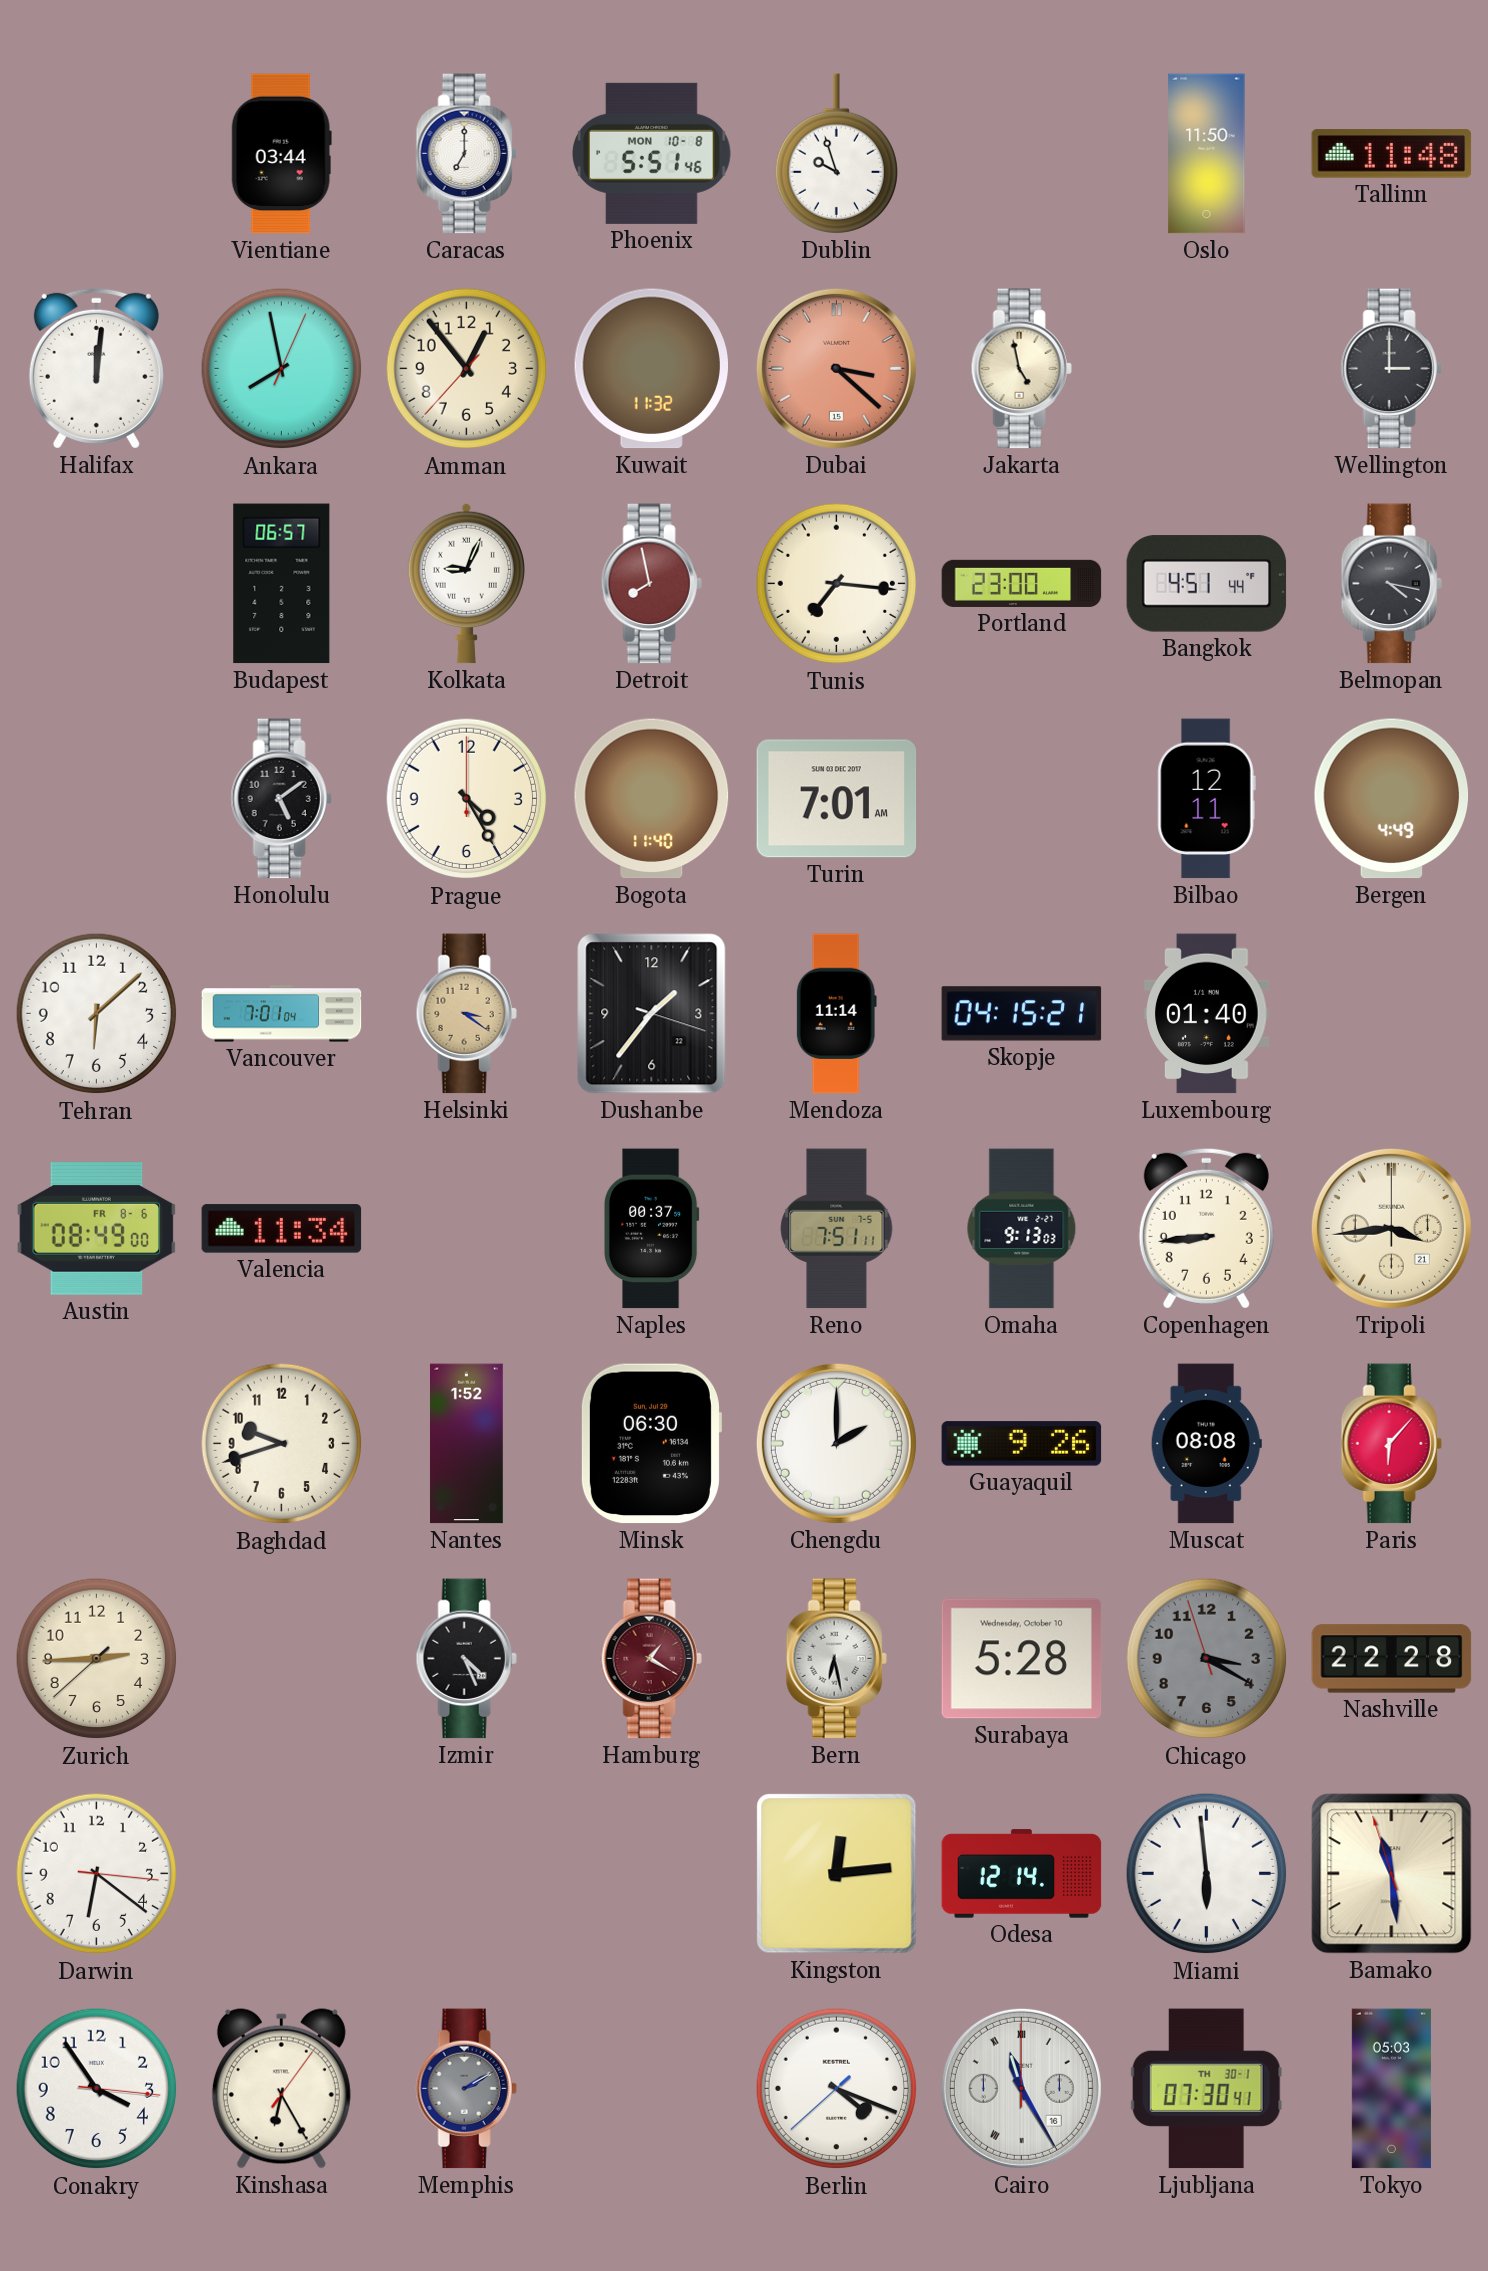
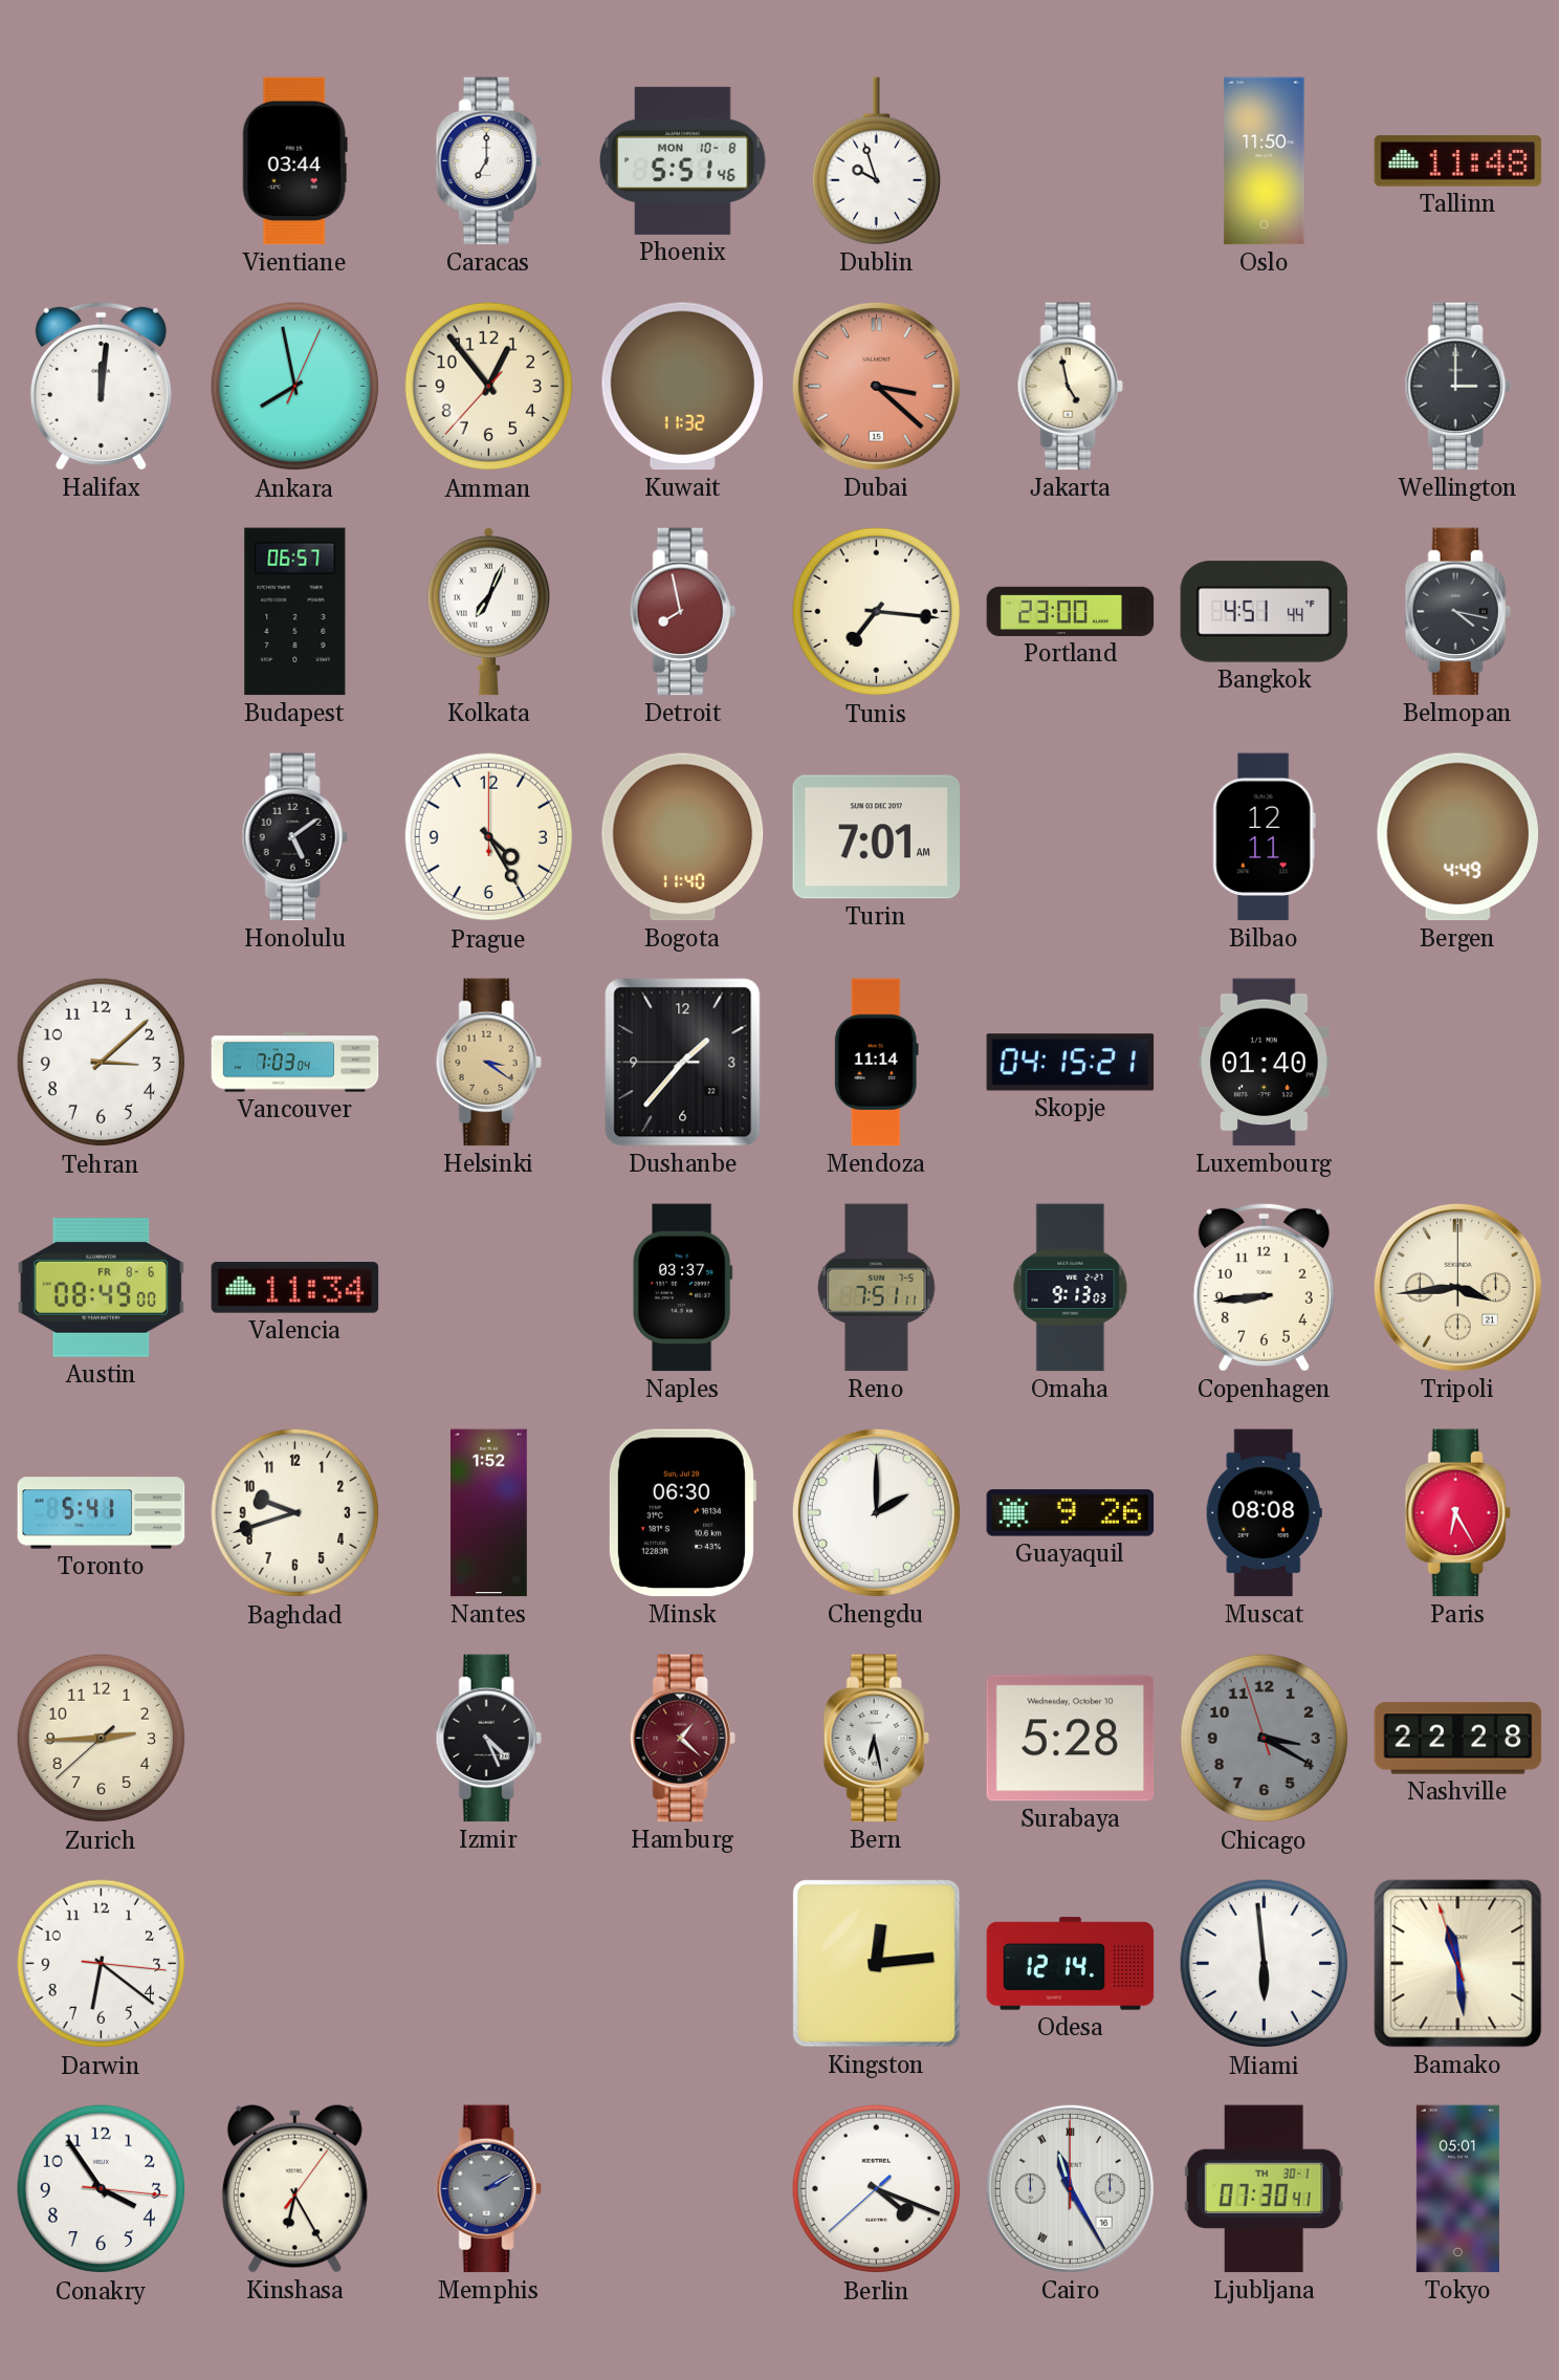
Kolkata: 9:04 -> 7:04 (488, 611)
Tehran: 6:08 -> 3:08 (102, 1063)
Vancouver: 7:01 -> 7:03 (295, 1063)
Dushanbe: 1:36:18 -> 1:36:45 (683, 1063)
Naples: 00:37 -> 03:37 (682, 1288)
Toronto: none -> 5:41 (102, 1513)
Paris: 6:07 -> 6:25 (1457, 1513)
Hamburg: 1:20 -> 1:22 (682, 1739)
Tokyo: 05:03 -> 05:01 (1457, 2189)
